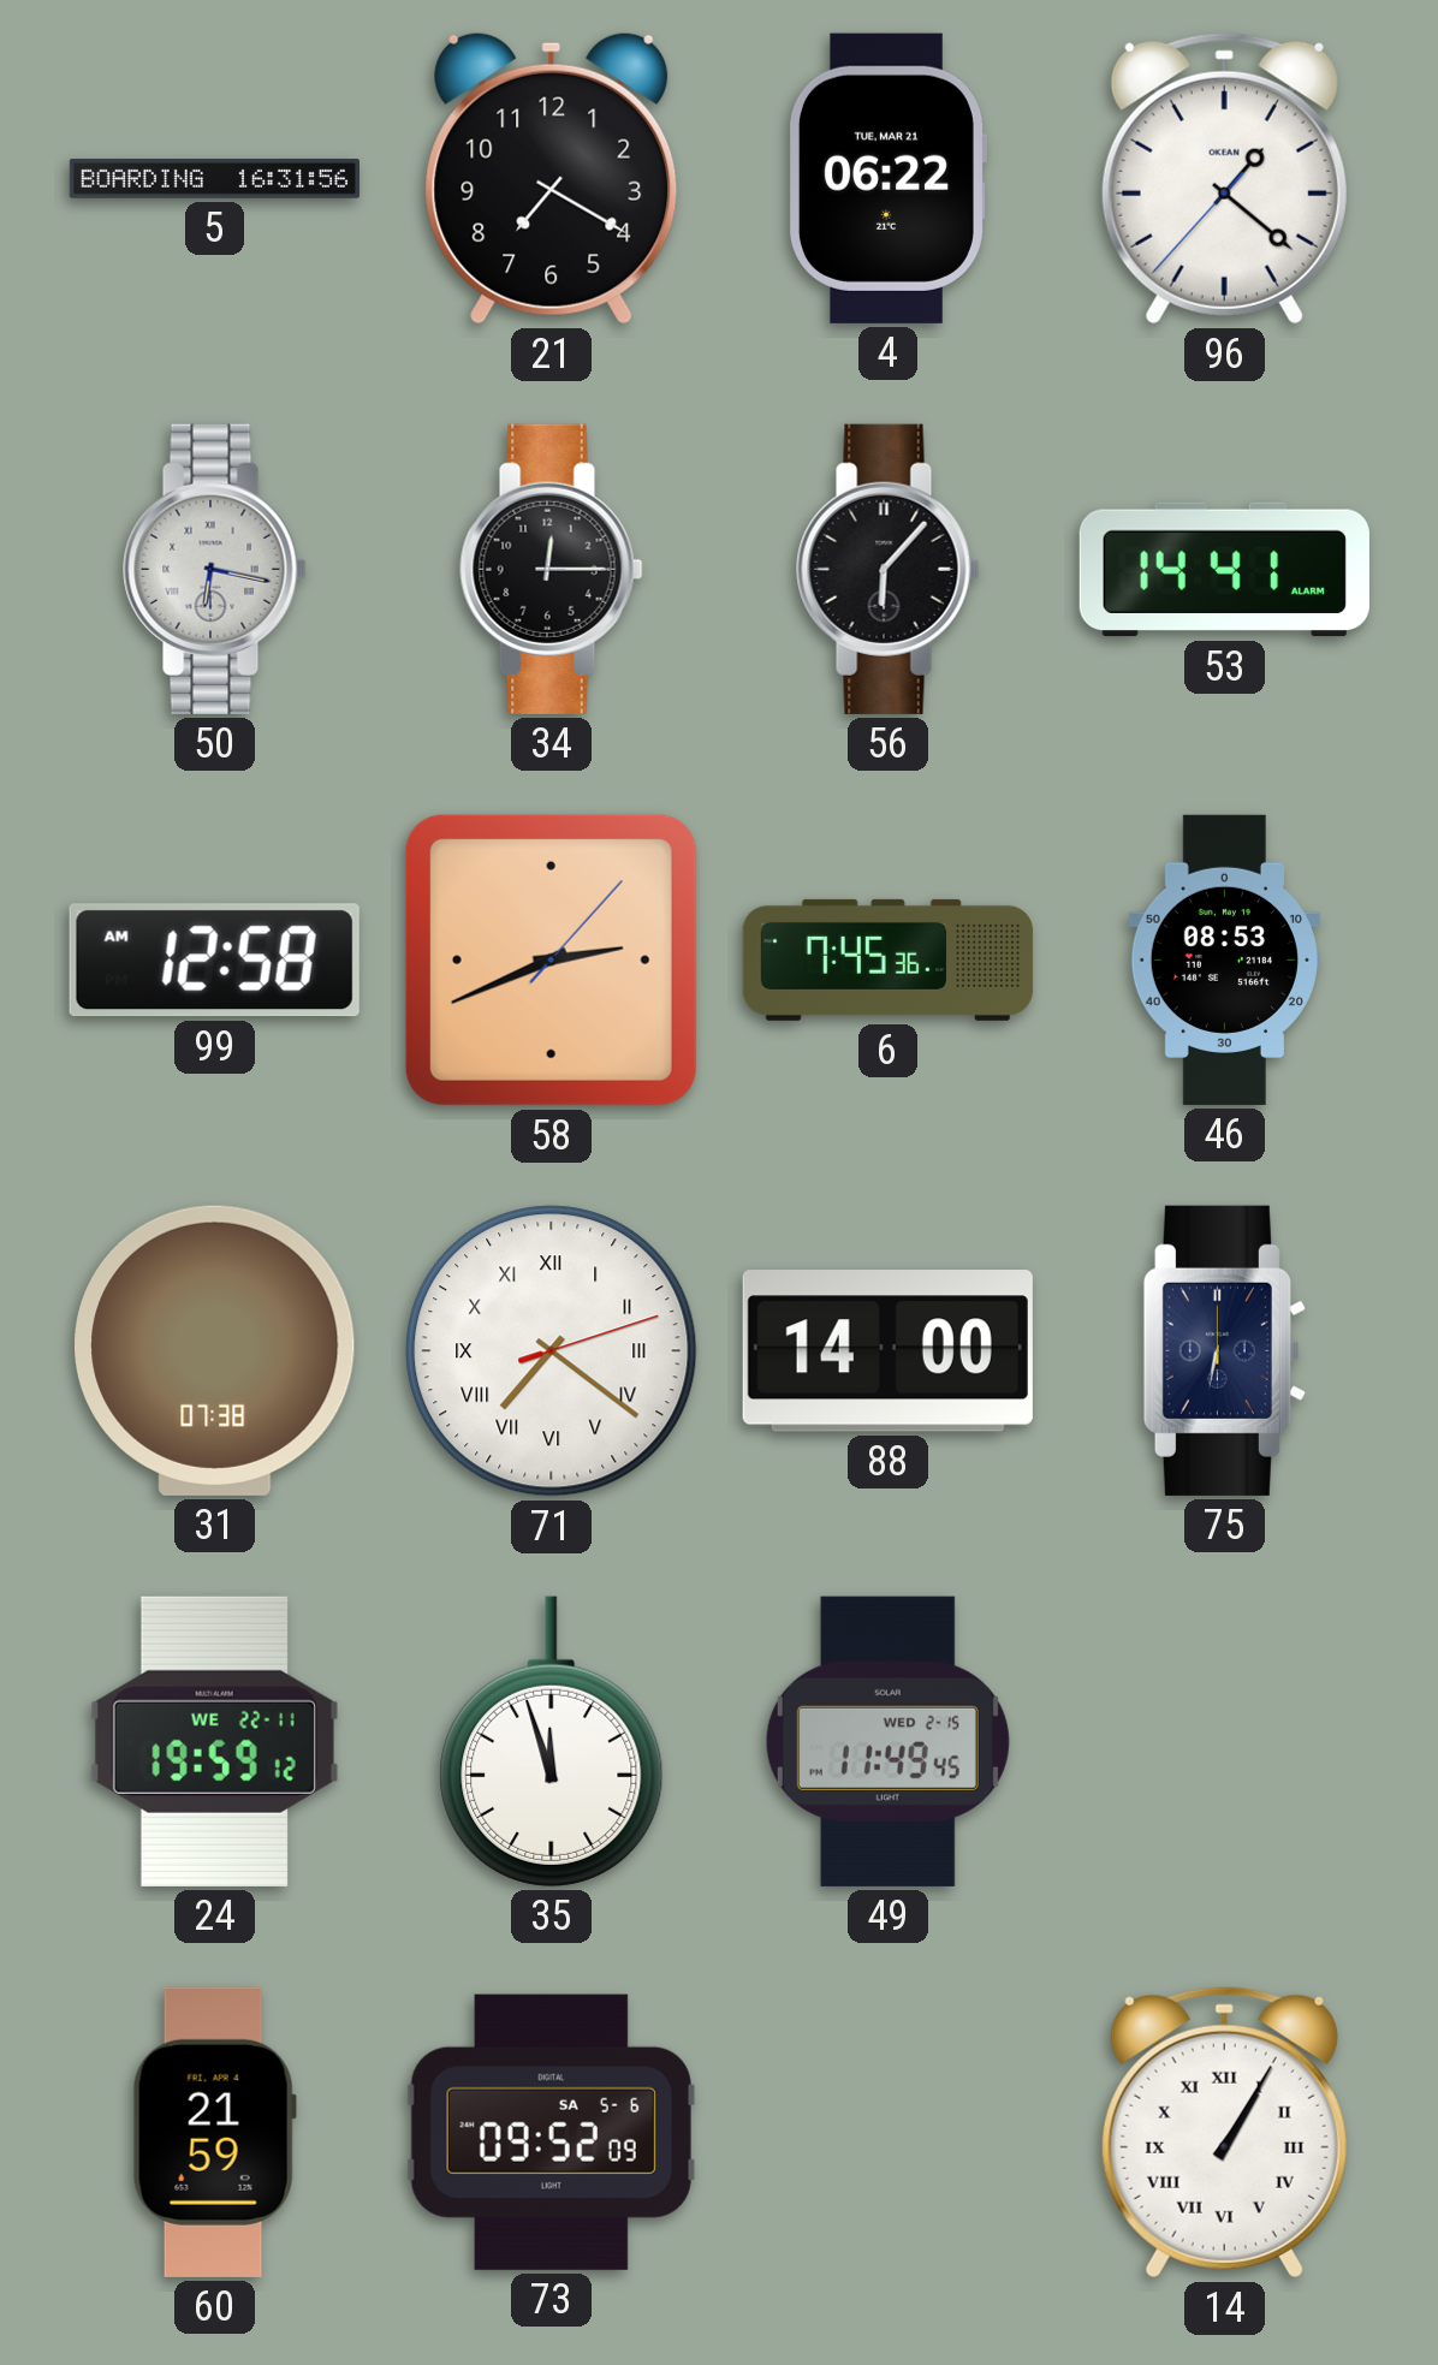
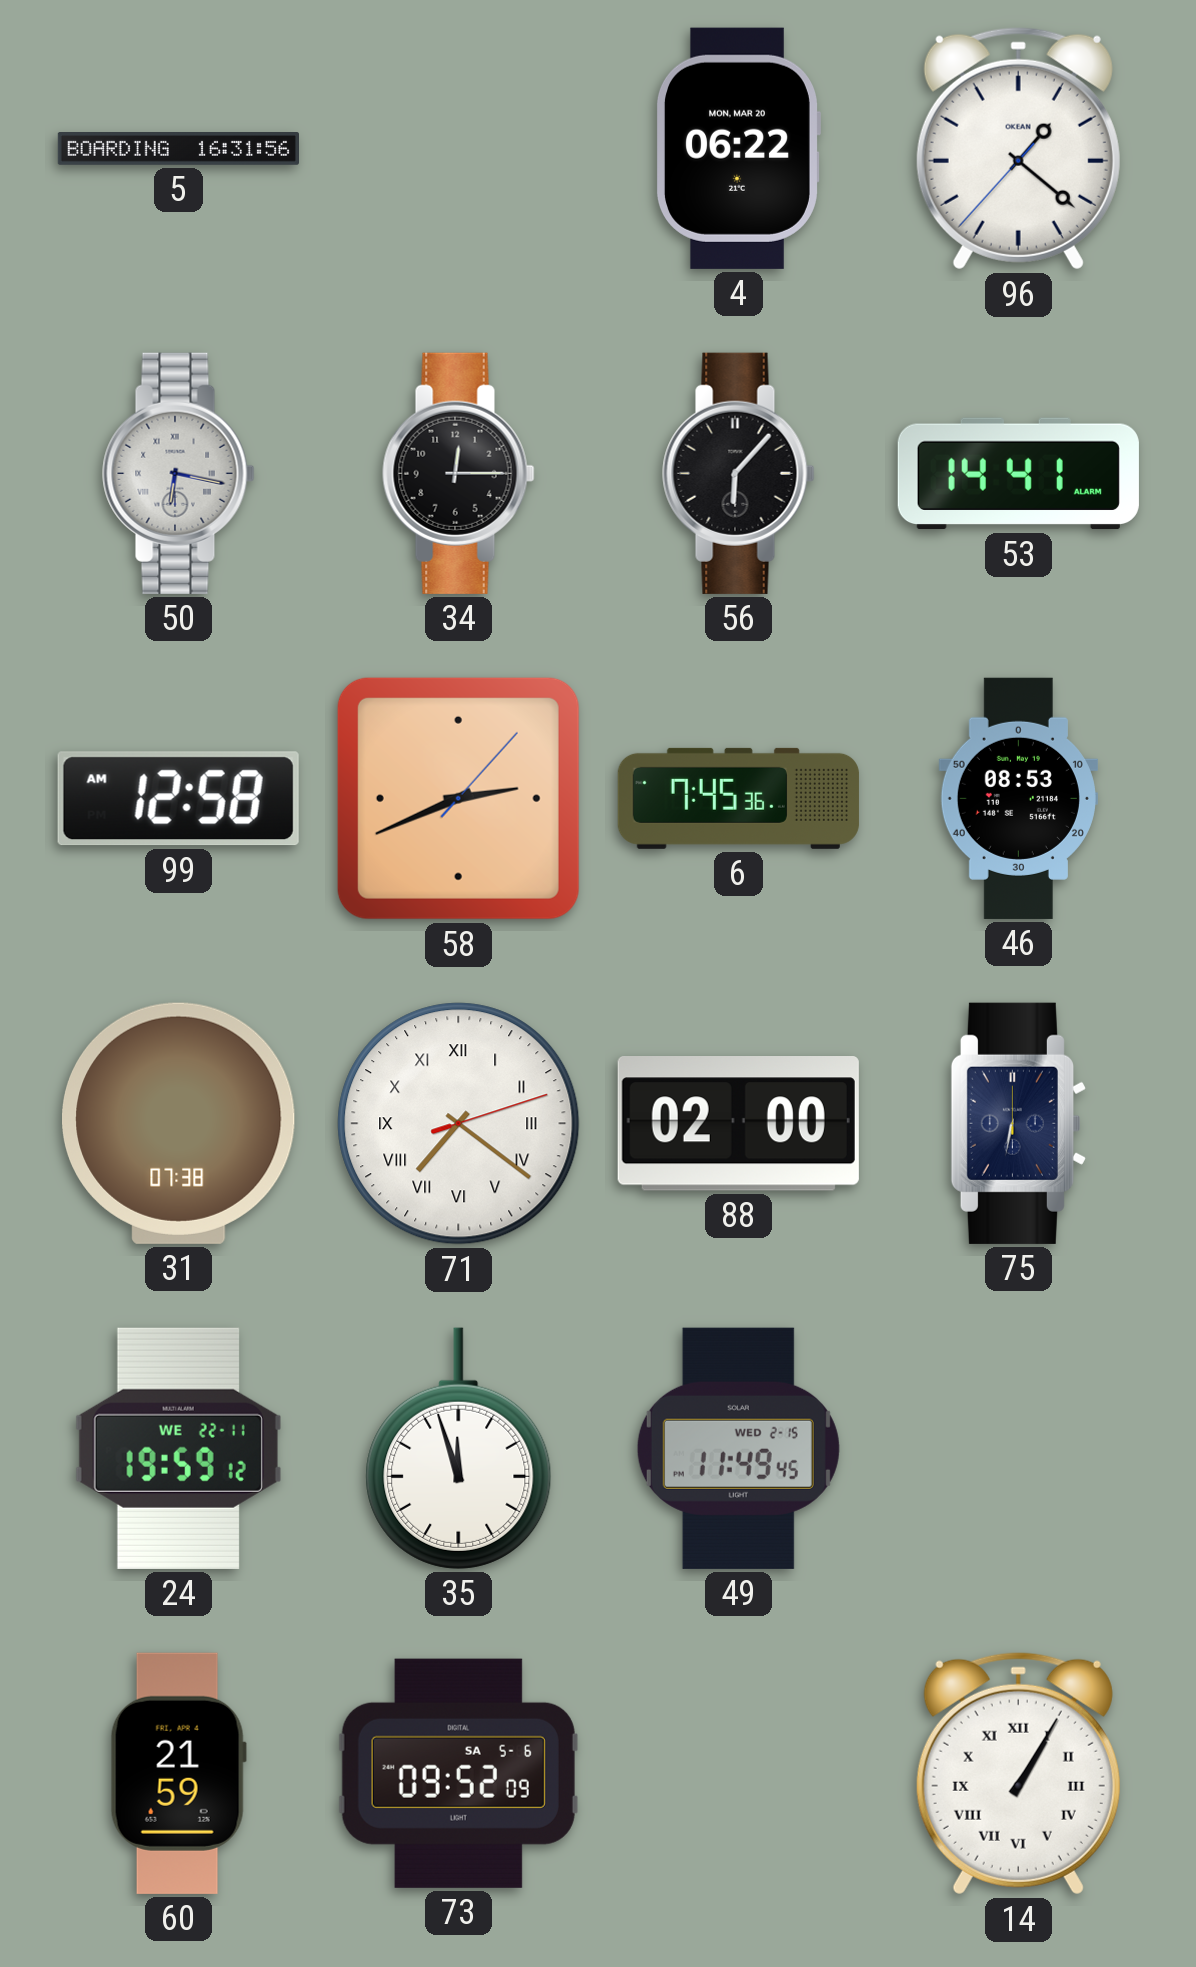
21: 7:20 -> none (552, 178)
4 date: TUE, MAR 21 -> MON, MAR 20 (738, 148)
88: 14:00 -> 02:00 (738, 1124)
